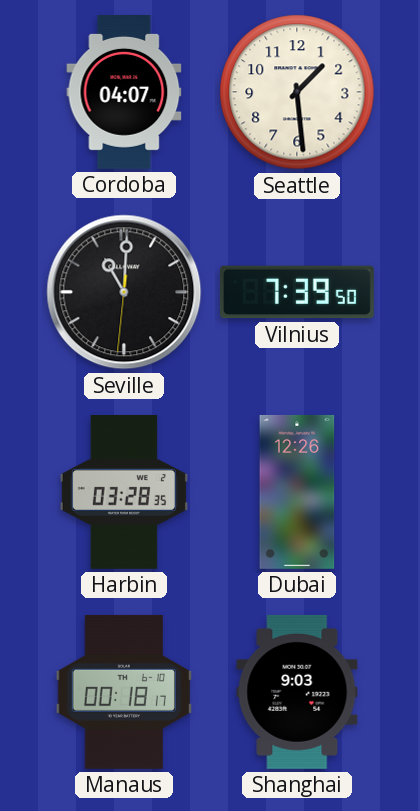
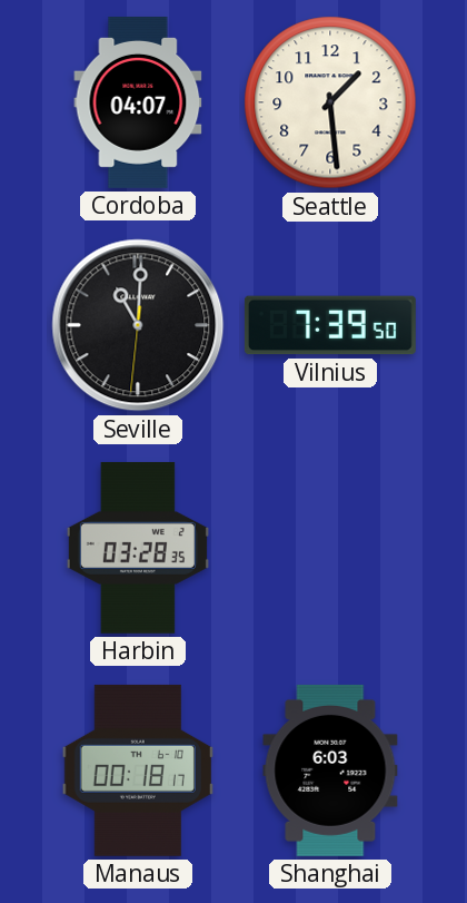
Dubai: 12:26 -> none (297, 492)
Shanghai: 9:03 -> 6:03 (330, 771)
